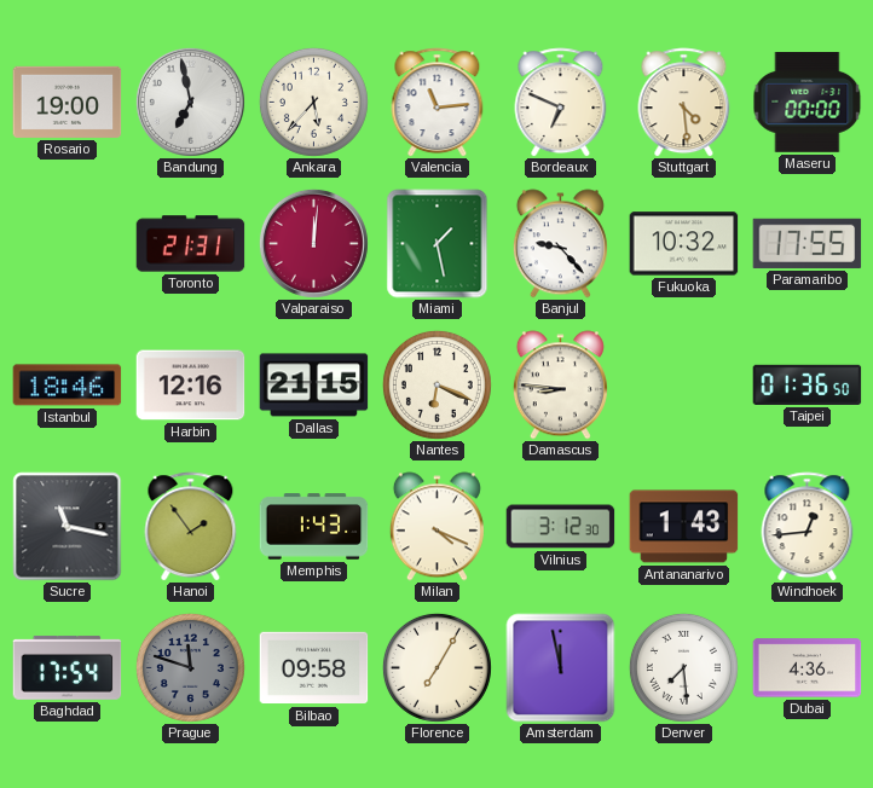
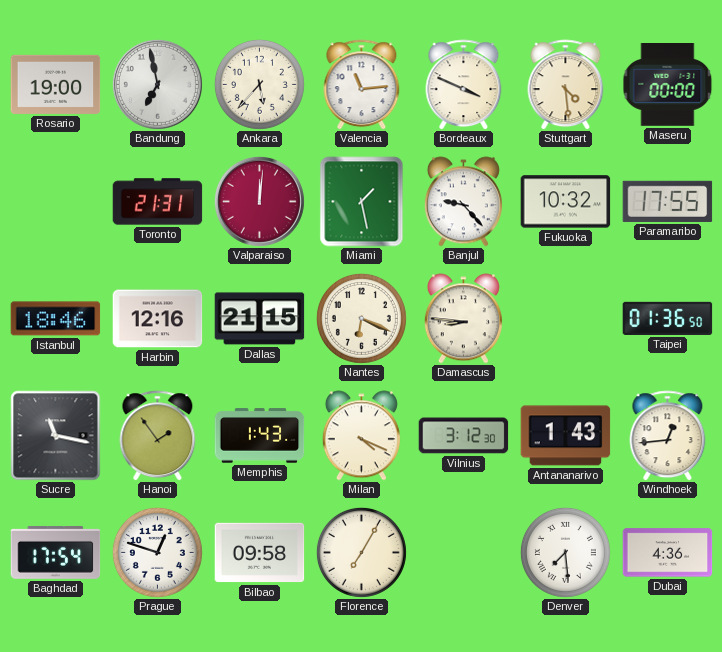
Bordeaux: 6:49 -> 3:49 (464, 85)
Prague: 11:48 -> 12:48 (157, 552)
Prague dial: grey -> white (157, 552)
Amsterdam: 11:58 -> none (561, 668)
